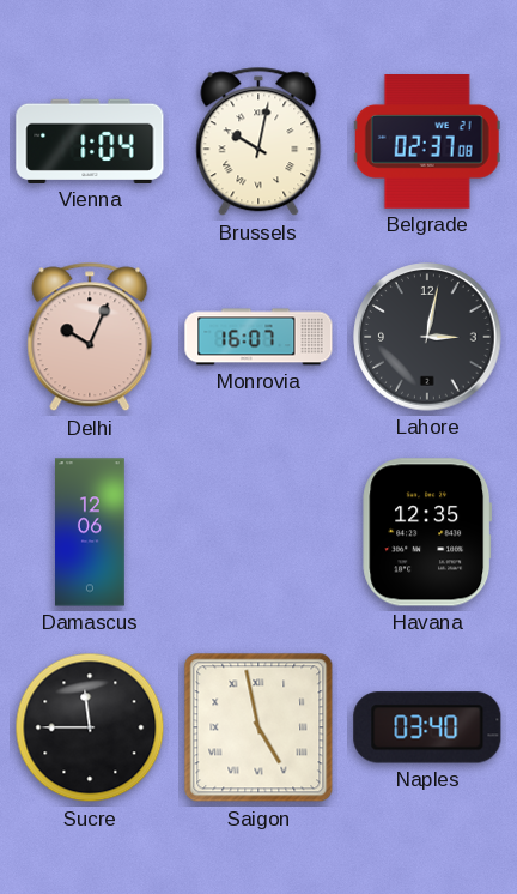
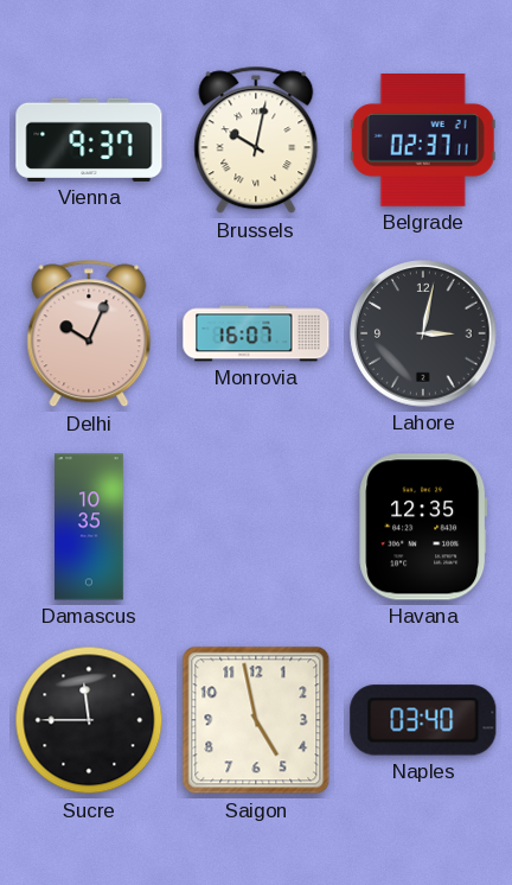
Vienna: 1:04 -> 9:37 (89, 140)
Belgrade: 02:37:08 -> 02:37:11 (423, 141)
Damascus: 12:06 -> 10:35 (90, 527)
Saigon numerals: Roman -> Arabic (256, 720)
